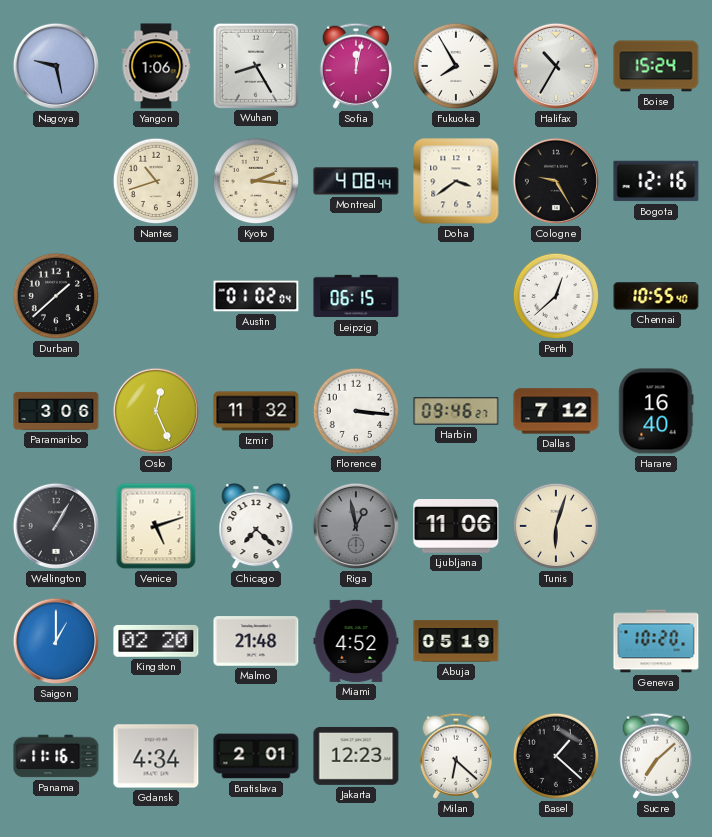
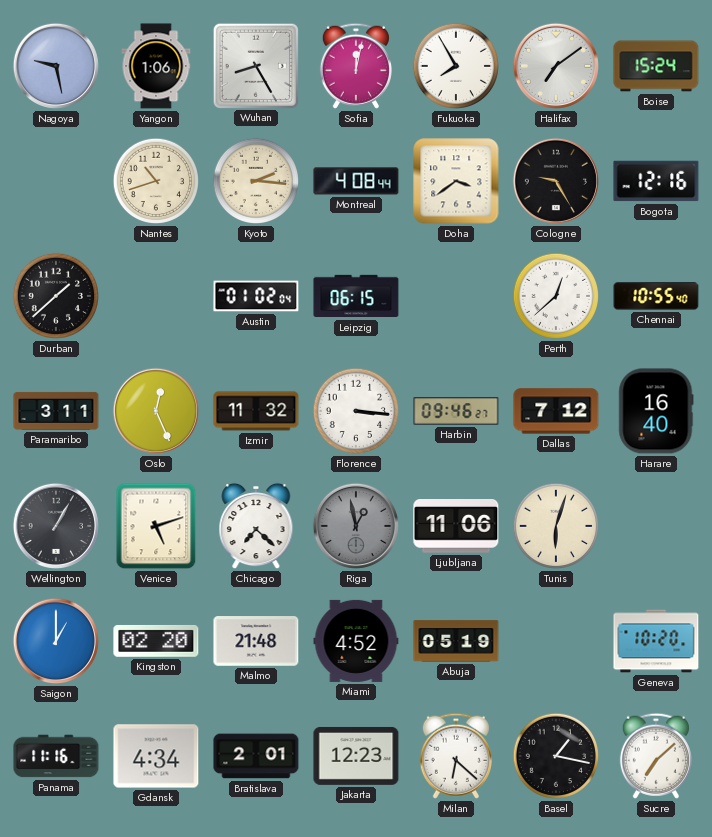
Halifax: 10:35 -> 7:09 (556, 66)
Paramaribo: 3:06 -> 3:11 (56, 411)
Basel: 1:22 -> 1:17 (556, 756)
